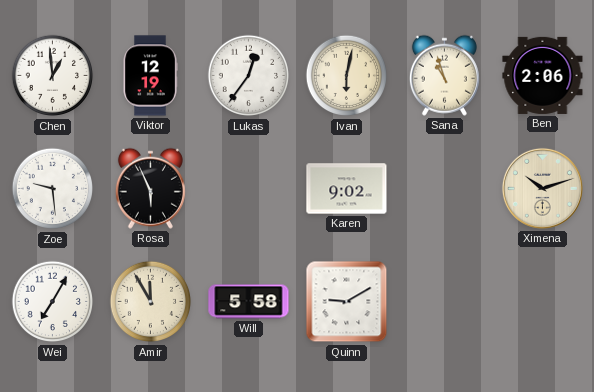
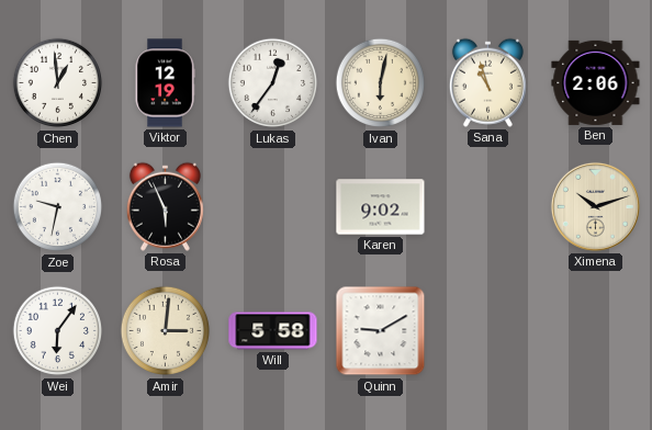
Zoe: 9:29 -> 9:32 (58, 207)
Wei: 7:05 -> 6:06 (58, 331)
Amir: 11:55 -> 3:01 (166, 331)
